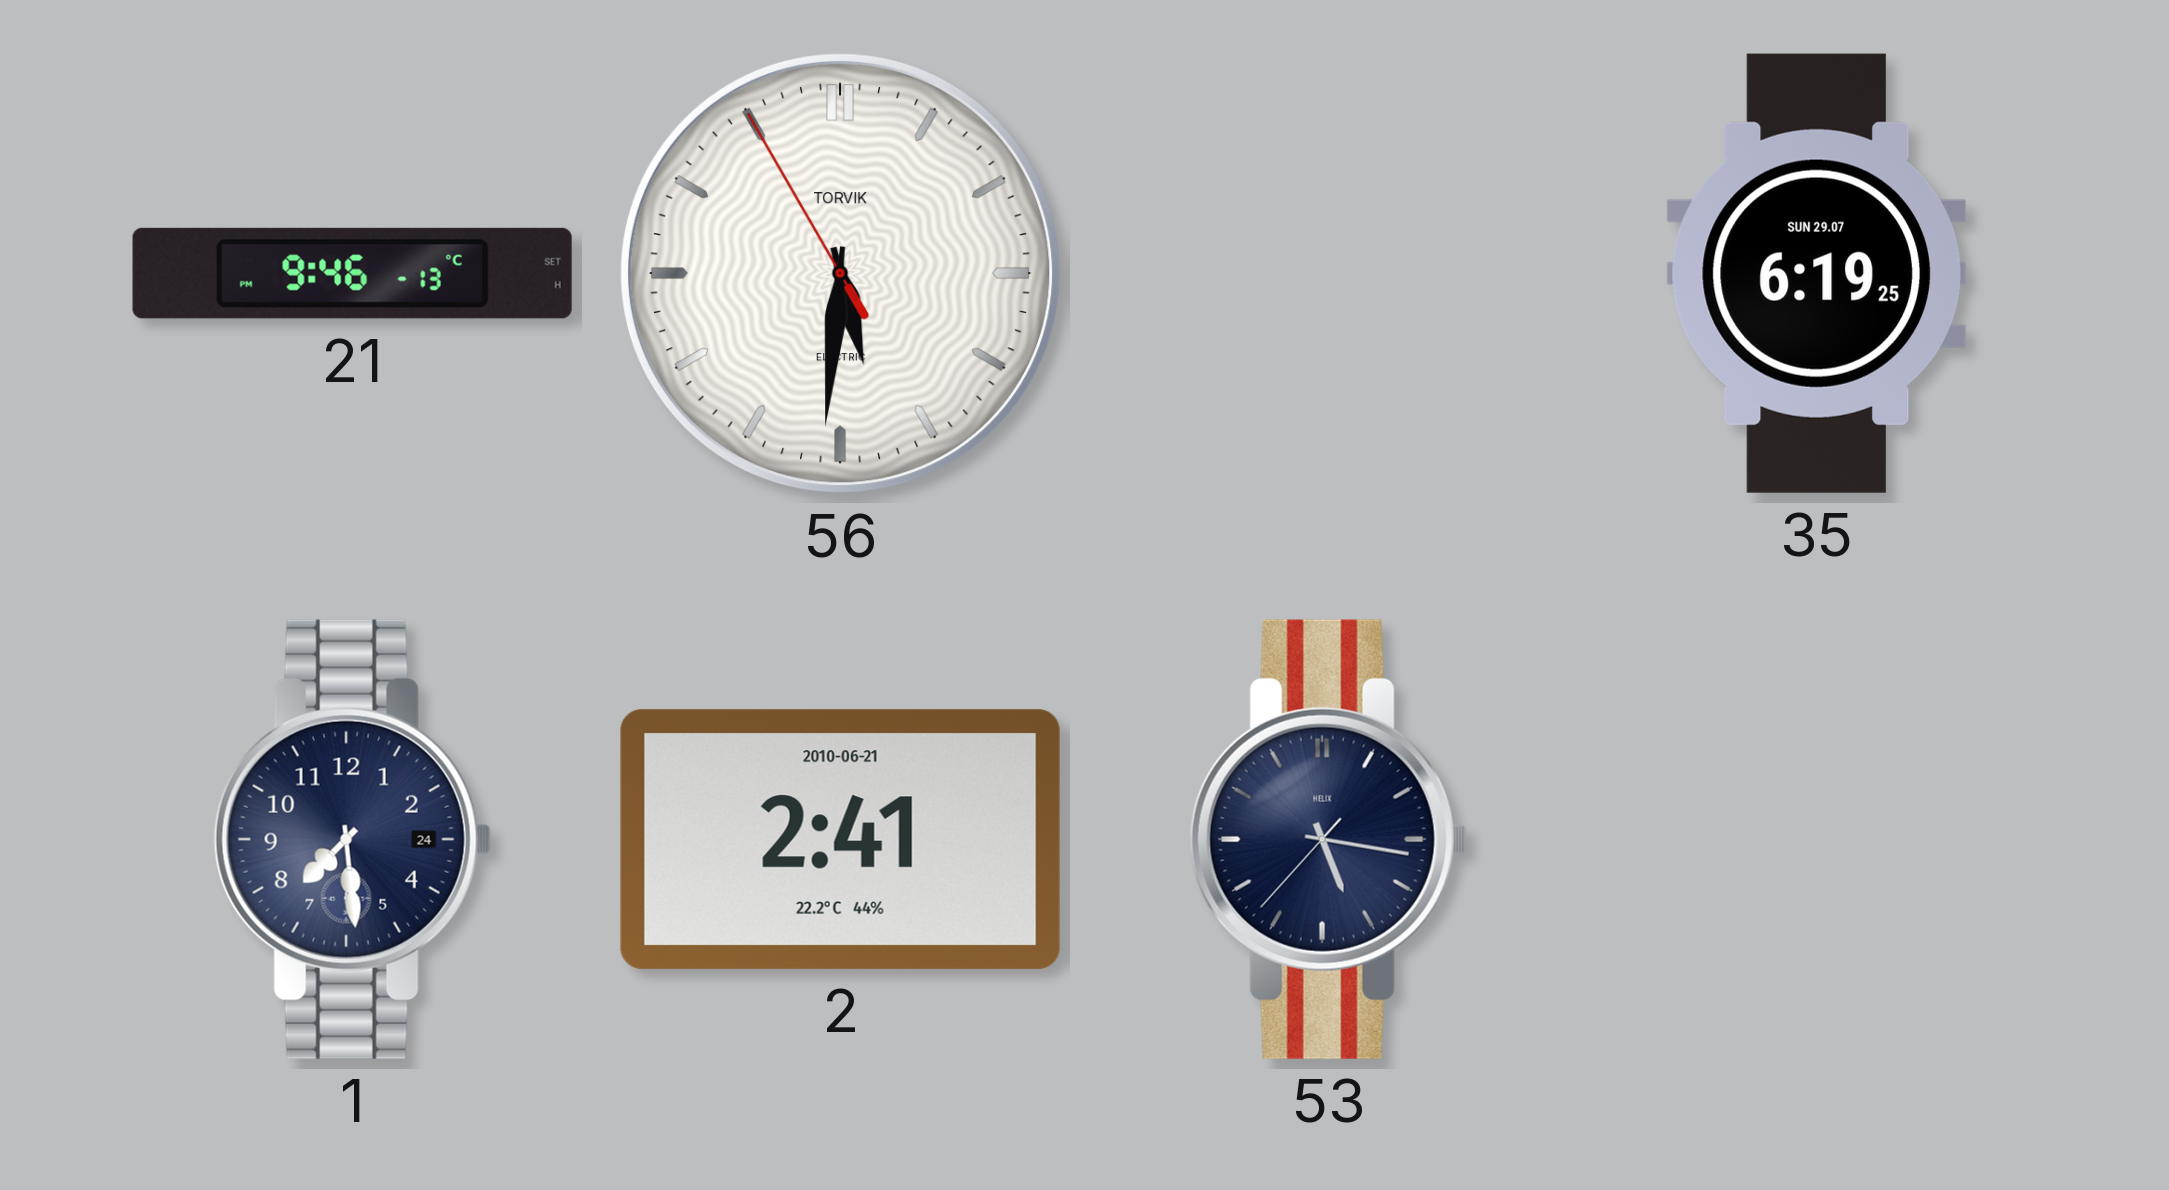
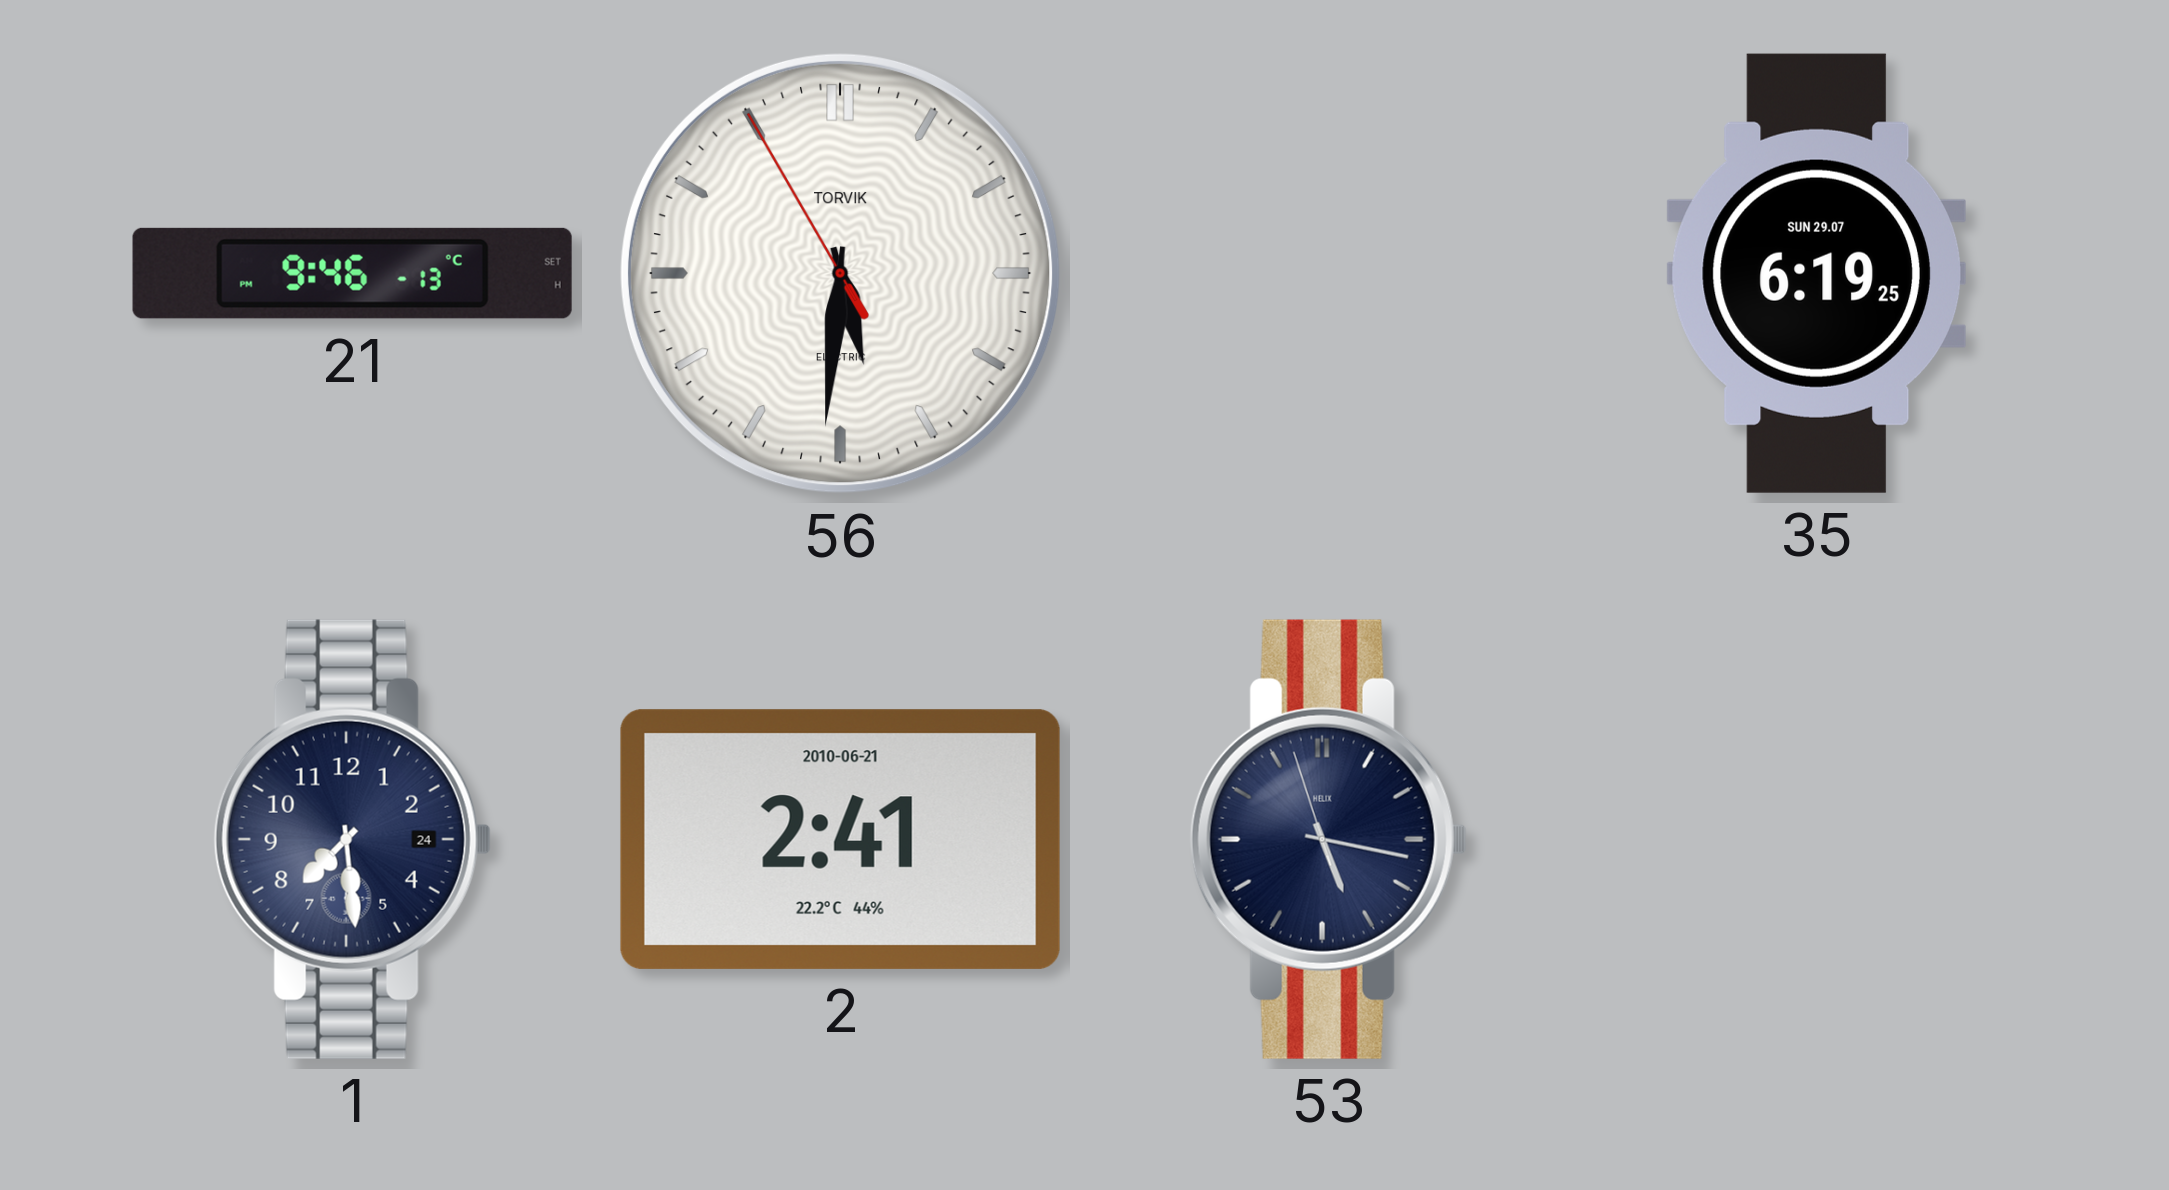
53: 5:16:37 -> 5:16:57 (1328, 839)
